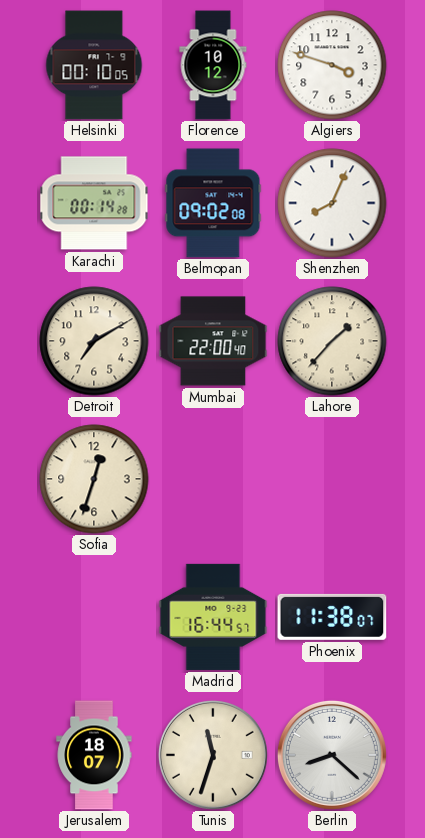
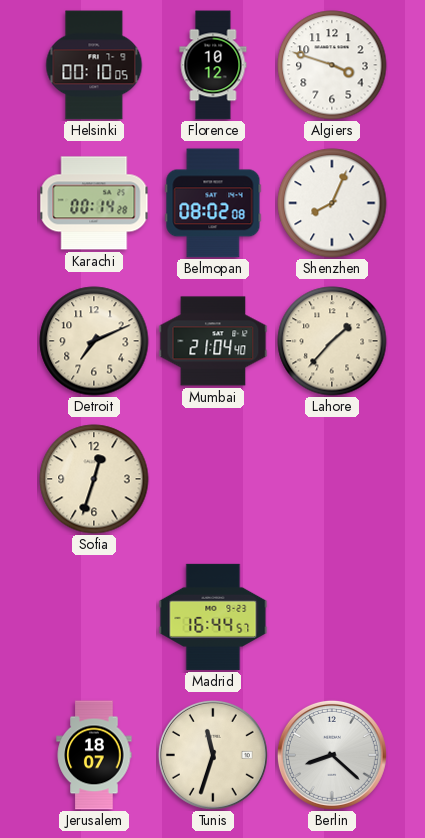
Belmopan: 09:02 -> 08:02 (213, 203)
Detroit: 7:10 -> 7:11 (94, 341)
Mumbai: 22:00 -> 21:04 (213, 341)
Phoenix: 11:38 -> none (332, 617)
